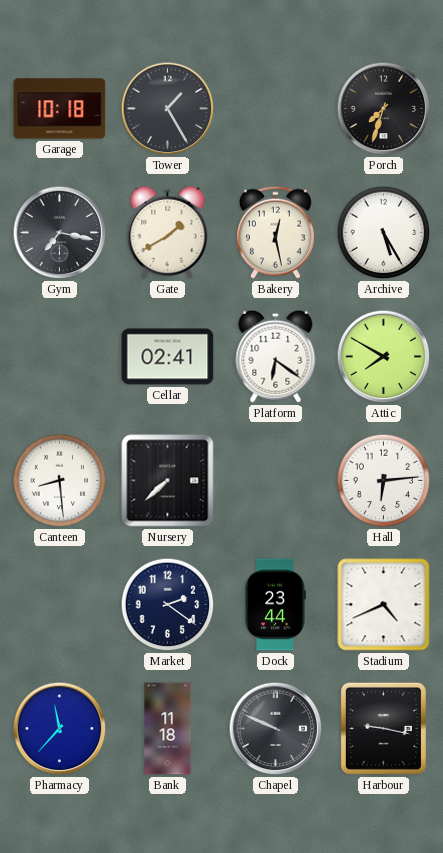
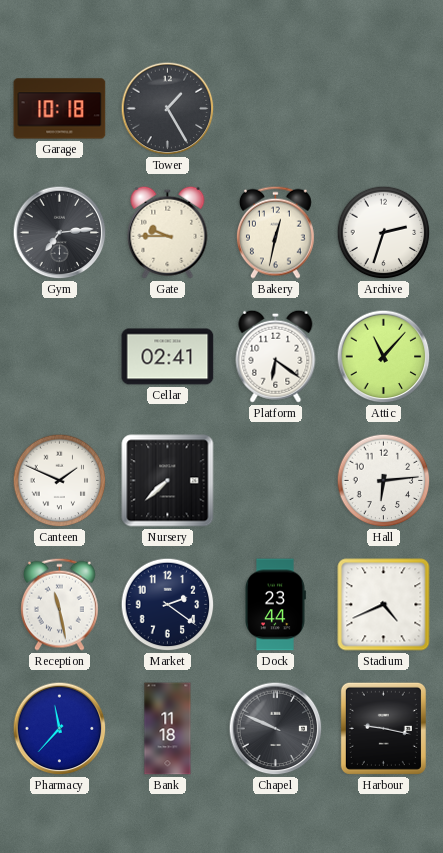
Porch: 7:33 -> none (384, 109)
Gym: 7:17 -> 7:14 (60, 233)
Gate: 1:40 -> 9:45 (168, 232)
Bakery: 12:28 -> 12:32 (275, 232)
Archive: 5:25 -> 2:33 (384, 233)
Attic: 7:50 -> 11:07 (384, 357)
Canteen: 8:29 -> 1:49 (60, 481)
Reception: none -> 11:28 (59, 604)
